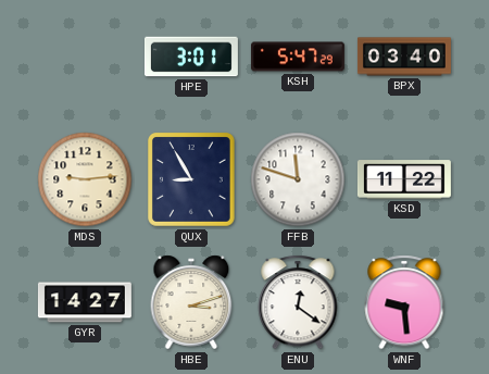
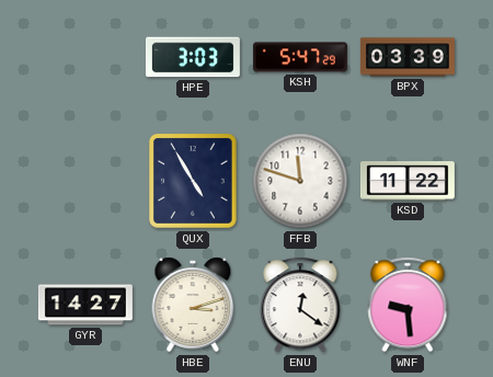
HPE: 3:01 -> 3:03 (193, 57)
BPX: 03:40 -> 03:39 (408, 57)
MDS: 9:14 -> none (85, 179)
QUX: 8:55 -> 4:55 (194, 182)
